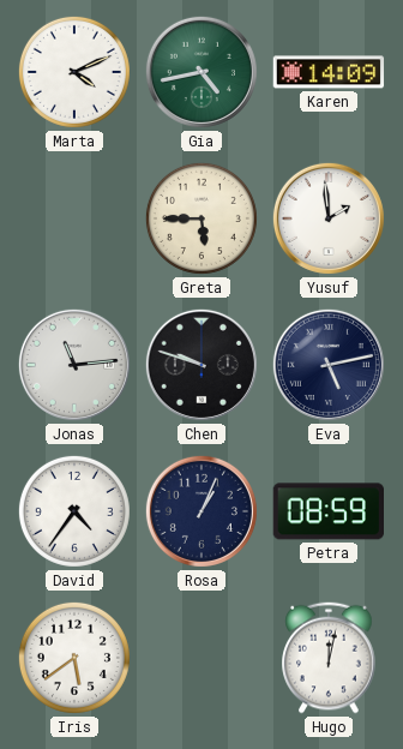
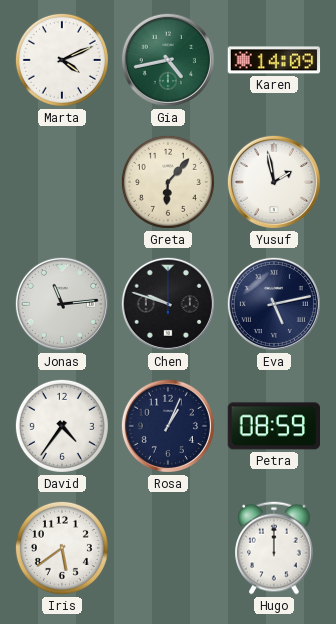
Greta: 5:45 -> 6:07 (168, 182)
Yusuf: 1:59 -> 1:58 (274, 182)
Hugo: 12:02 -> 12:00 (274, 548)
